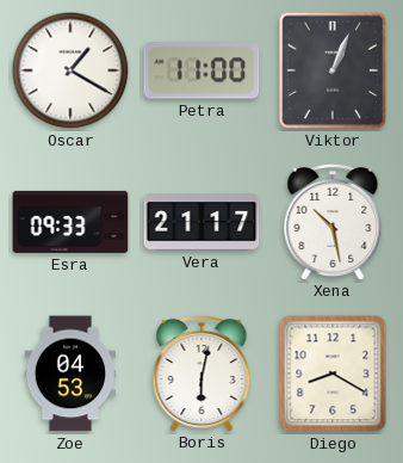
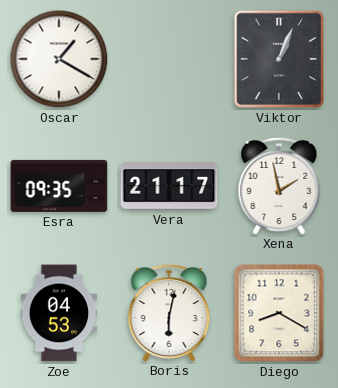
Petra: 11:00 -> none (201, 70)
Esra: 09:33 -> 09:35 (59, 186)
Xena: 10:28 -> 1:58 (279, 185)
